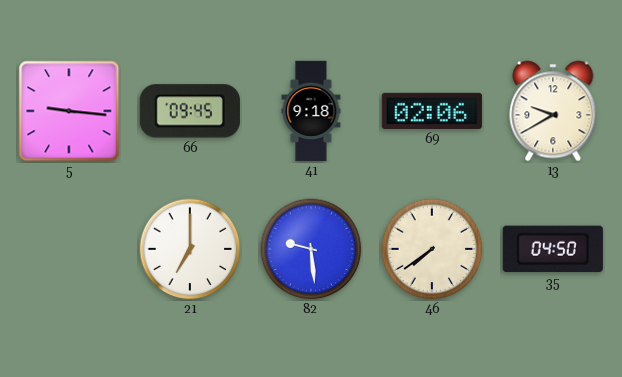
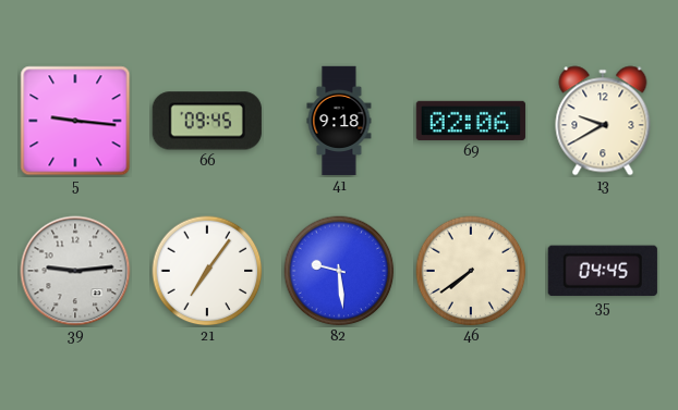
39: none -> 9:14 (75, 271)
21: 7:00 -> 7:06 (207, 271)
35: 04:50 -> 04:45 (603, 271)
